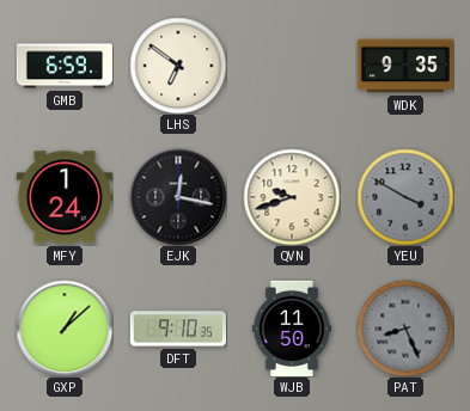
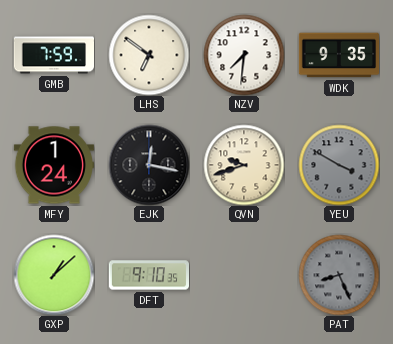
GMB: 6:59 -> 7:59 (53, 55)
NZV: none -> 7:31 (244, 55)
WJB: 11:50 -> none (292, 327)
